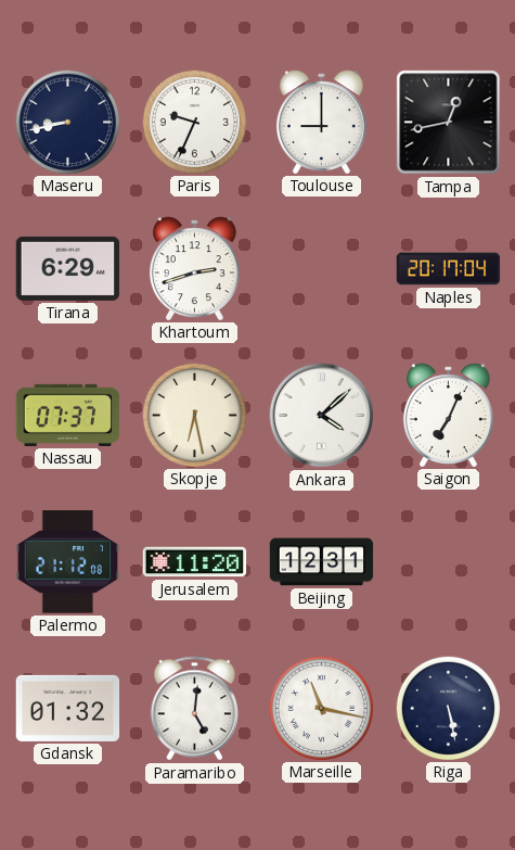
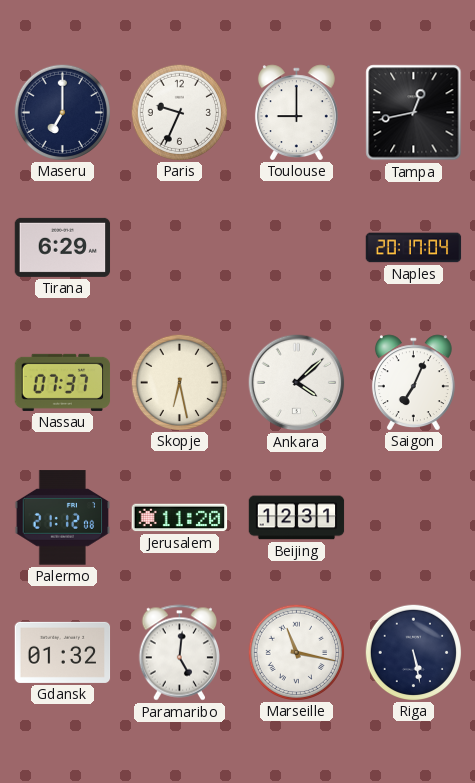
Maseru: 8:43 -> 7:00 (62, 112)
Khartoum: 2:42 -> none (194, 268)
